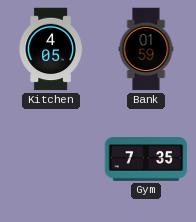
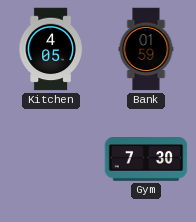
Gym: 7:35 -> 7:30 (146, 160)
